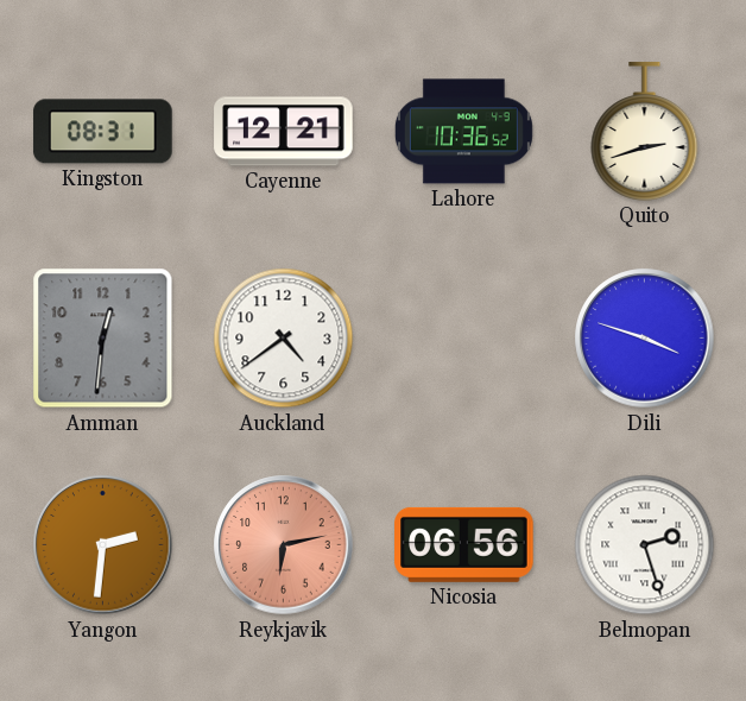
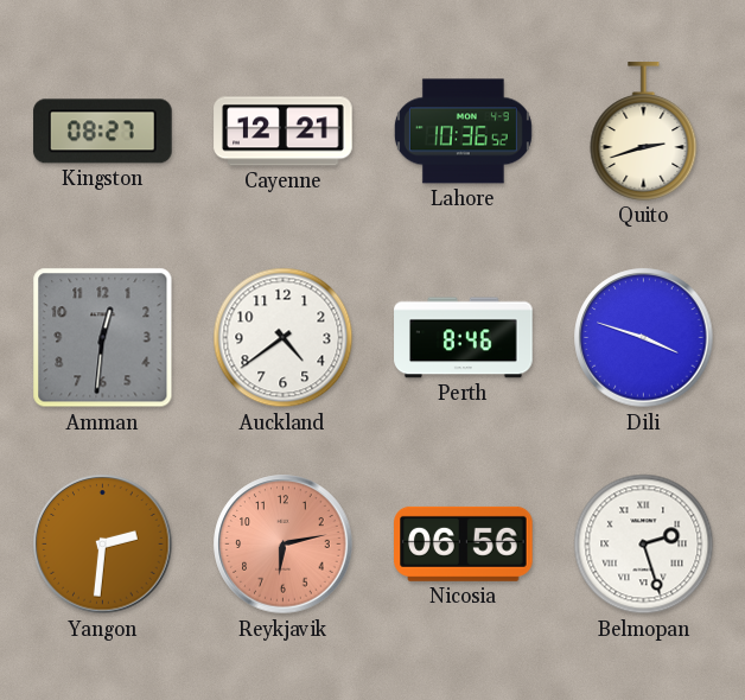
Kingston: 08:31 -> 08:27 (103, 132)
Perth: none -> 8:46 (464, 338)
